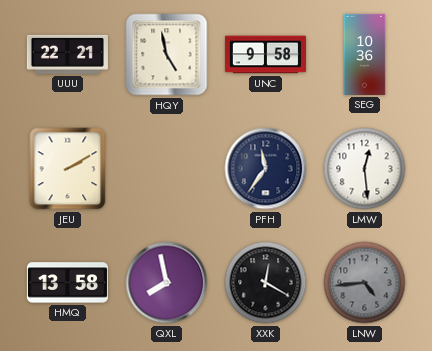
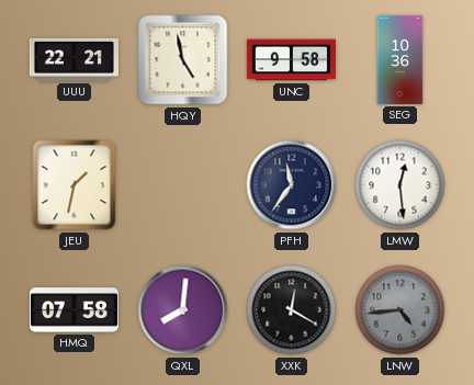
JEU: 2:10 -> 1:32 (75, 185)
HMQ: 13:58 -> 07:58 (74, 310)
QXL: 7:58 -> 8:01 (183, 310)
